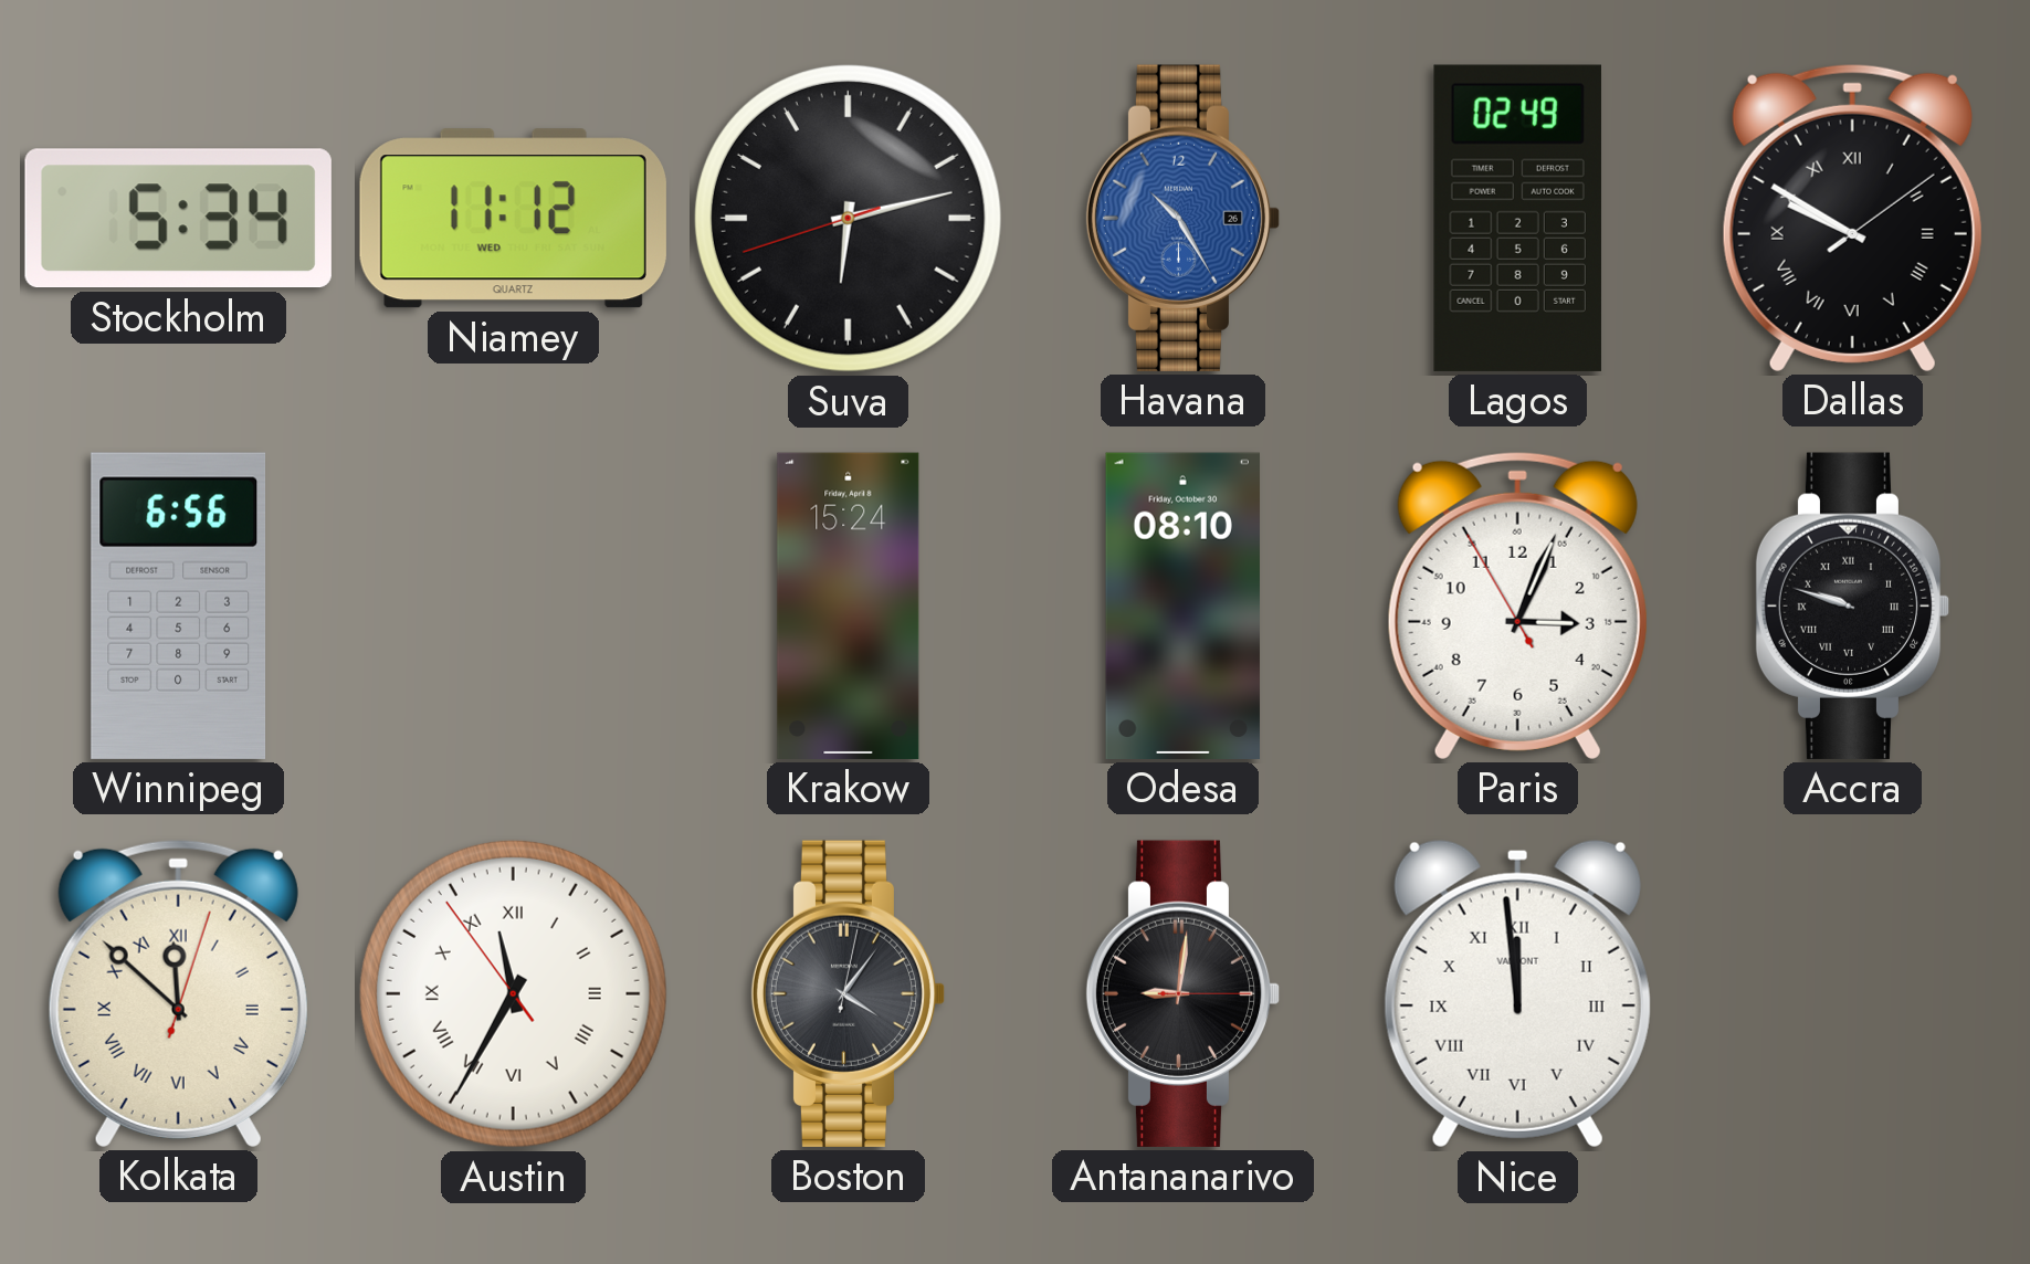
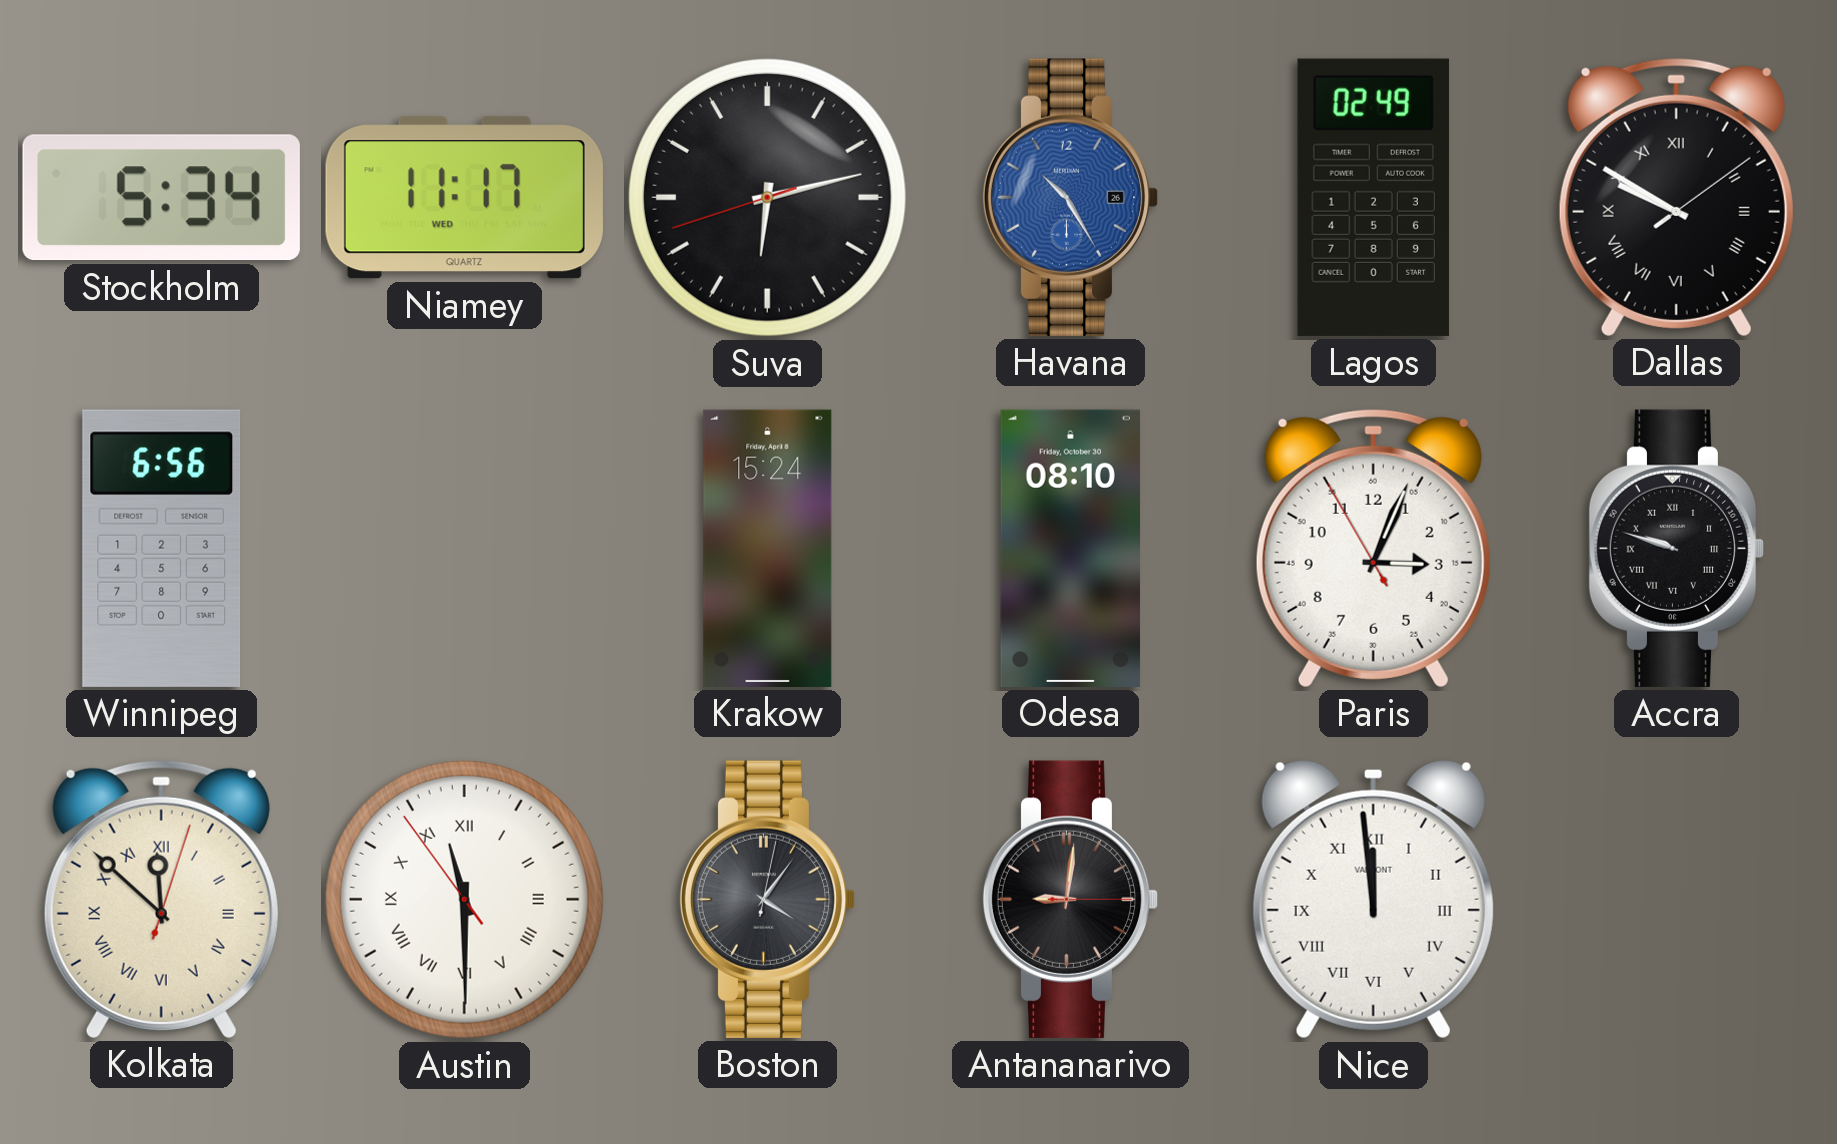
Niamey: 11:12 -> 11:17 (464, 198)
Austin: 11:34 -> 11:29 (464, 899)
